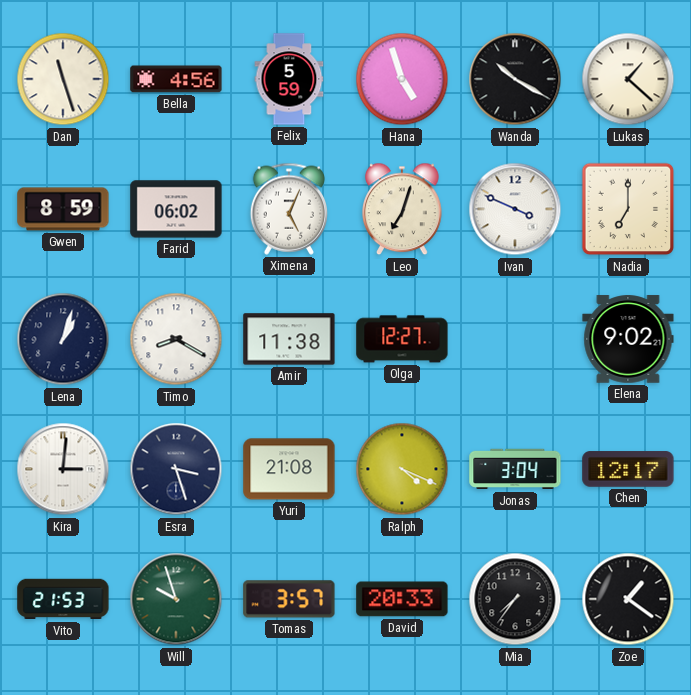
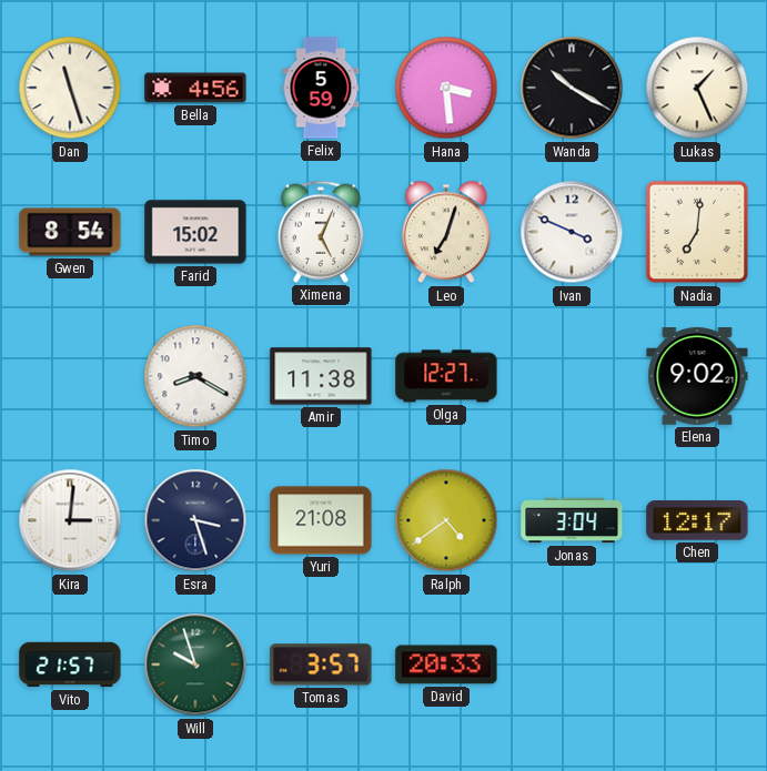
Hana: 4:57 -> 3:29 (446, 88)
Lukas: 1:22 -> 1:26 (697, 88)
Gwen: 8:59 -> 8:54 (70, 232)
Farid: 06:02 -> 15:02 (195, 232)
Nadia: 7:00 -> 7:01 (697, 232)
Lena: 1:03 -> none (63, 339)
Ralph: 4:19 -> 4:39 (446, 520)
Vito: 21:53 -> 21:57 (70, 665)
Mia: 7:36 -> none (515, 599)
Zoe: 1:21 -> none (628, 599)
